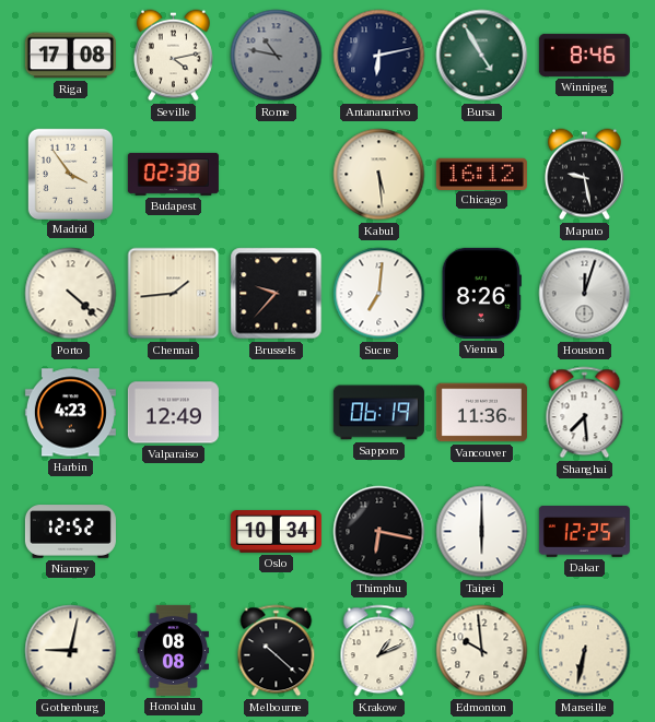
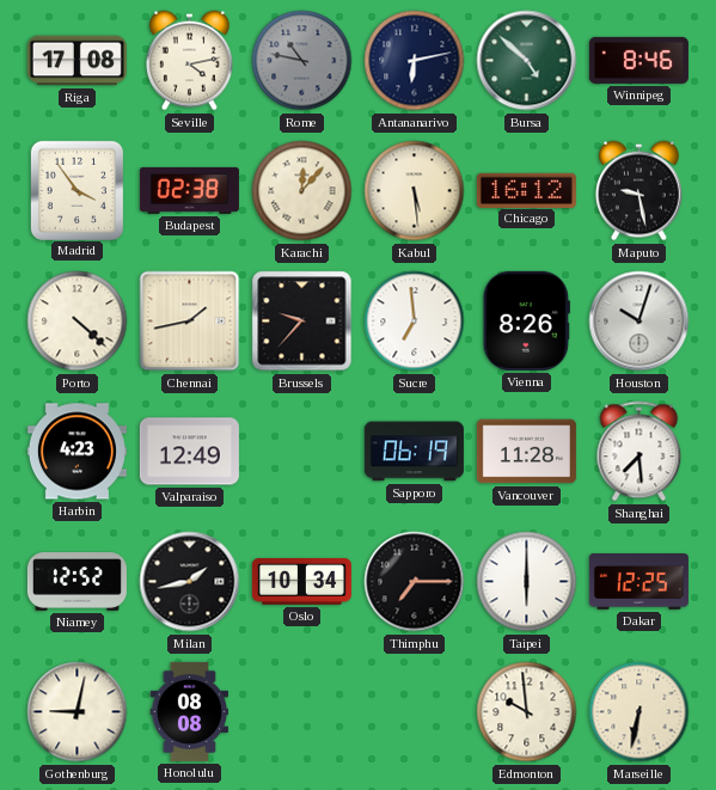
Bursa: 4:55 -> 4:52 (527, 61)
Karachi: none -> 12:07 (302, 191)
Chennai: 1:44 -> 1:43 (190, 321)
Sucre: 7:01 -> 6:59 (415, 321)
Houston: 12:03 -> 10:03 (639, 321)
Vancouver: 11:36 -> 11:28 (526, 452)
Milan: none -> 1:43 (190, 582)
Thimphu: 6:17 -> 7:15 (415, 582)
Melbourne: 10:22 -> none (277, 651)
Krakow: 1:11 -> none (379, 651)
